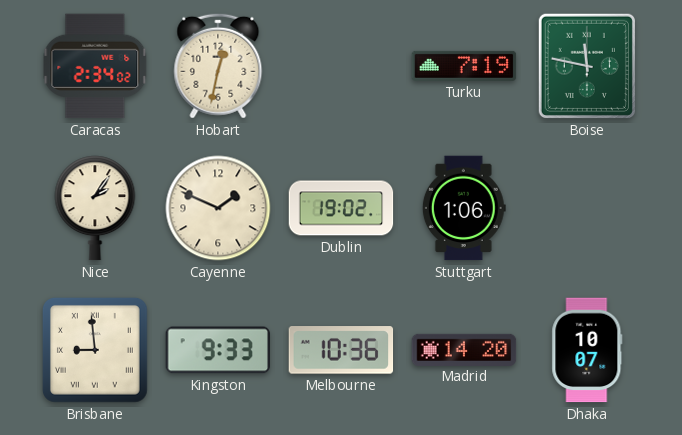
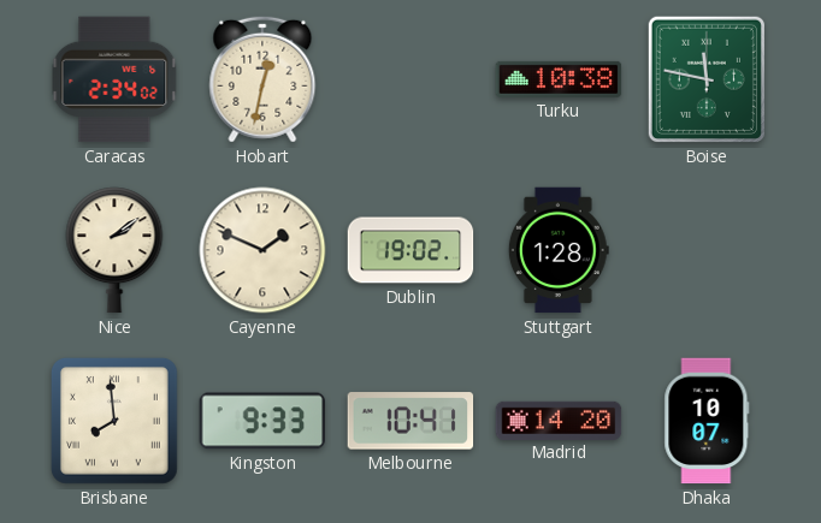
Turku: 7:19 -> 10:38 (559, 79)
Nice: 2:06 -> 2:09 (114, 250)
Stuttgart: 1:06 -> 1:28 (559, 250)
Brisbane: 8:59 -> 7:59 (114, 421)
Melbourne: 10:36 -> 10:41 (410, 421)
